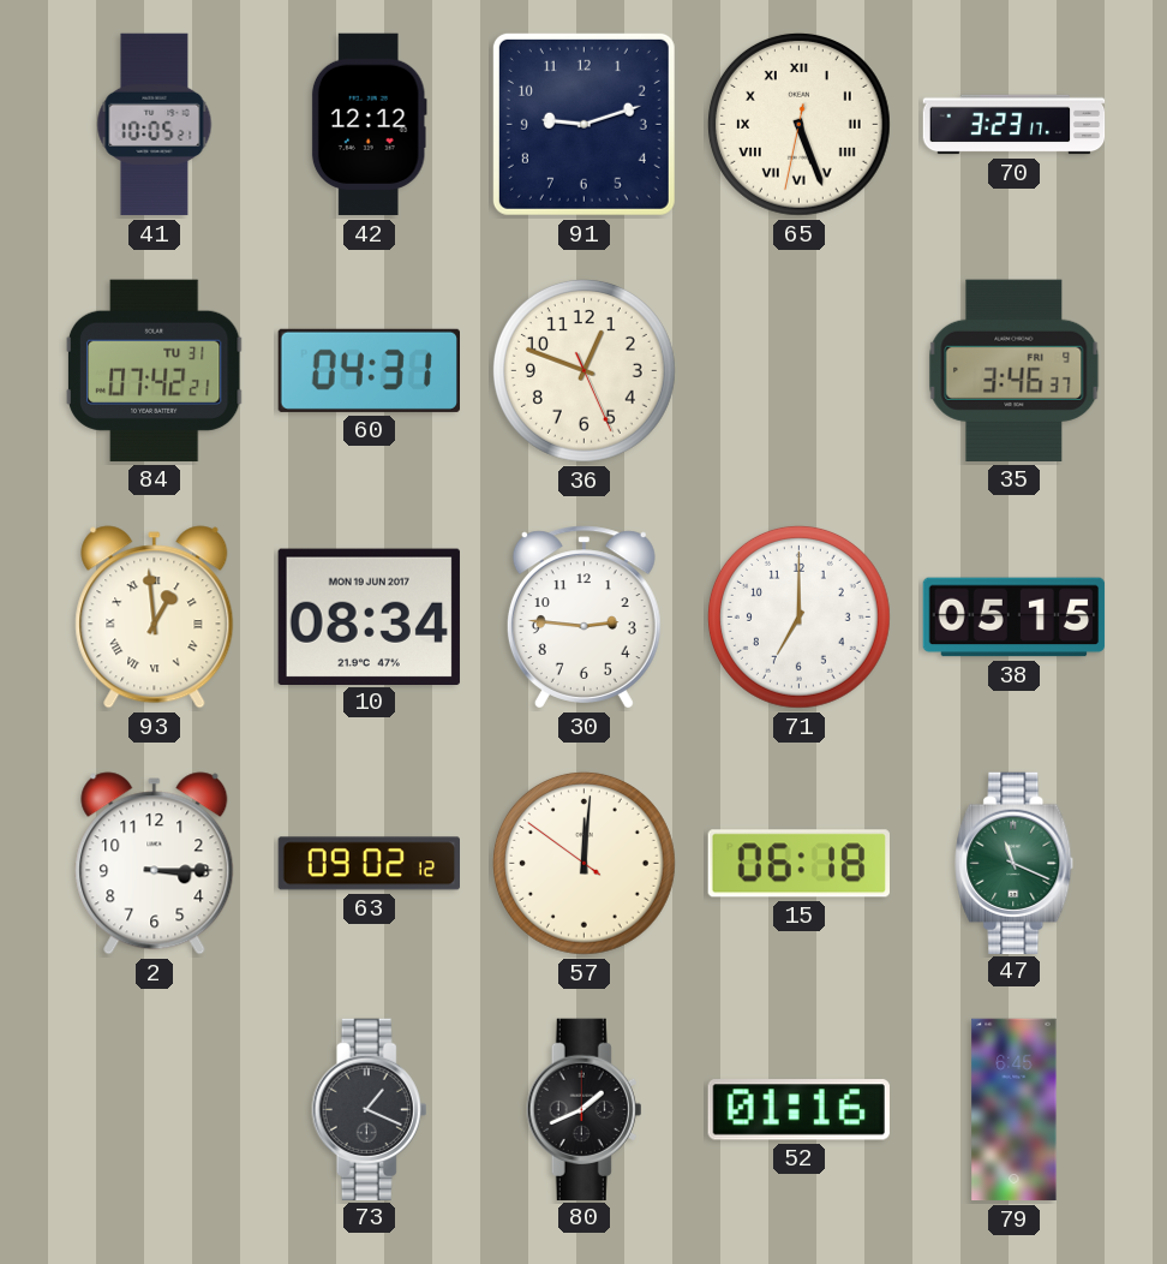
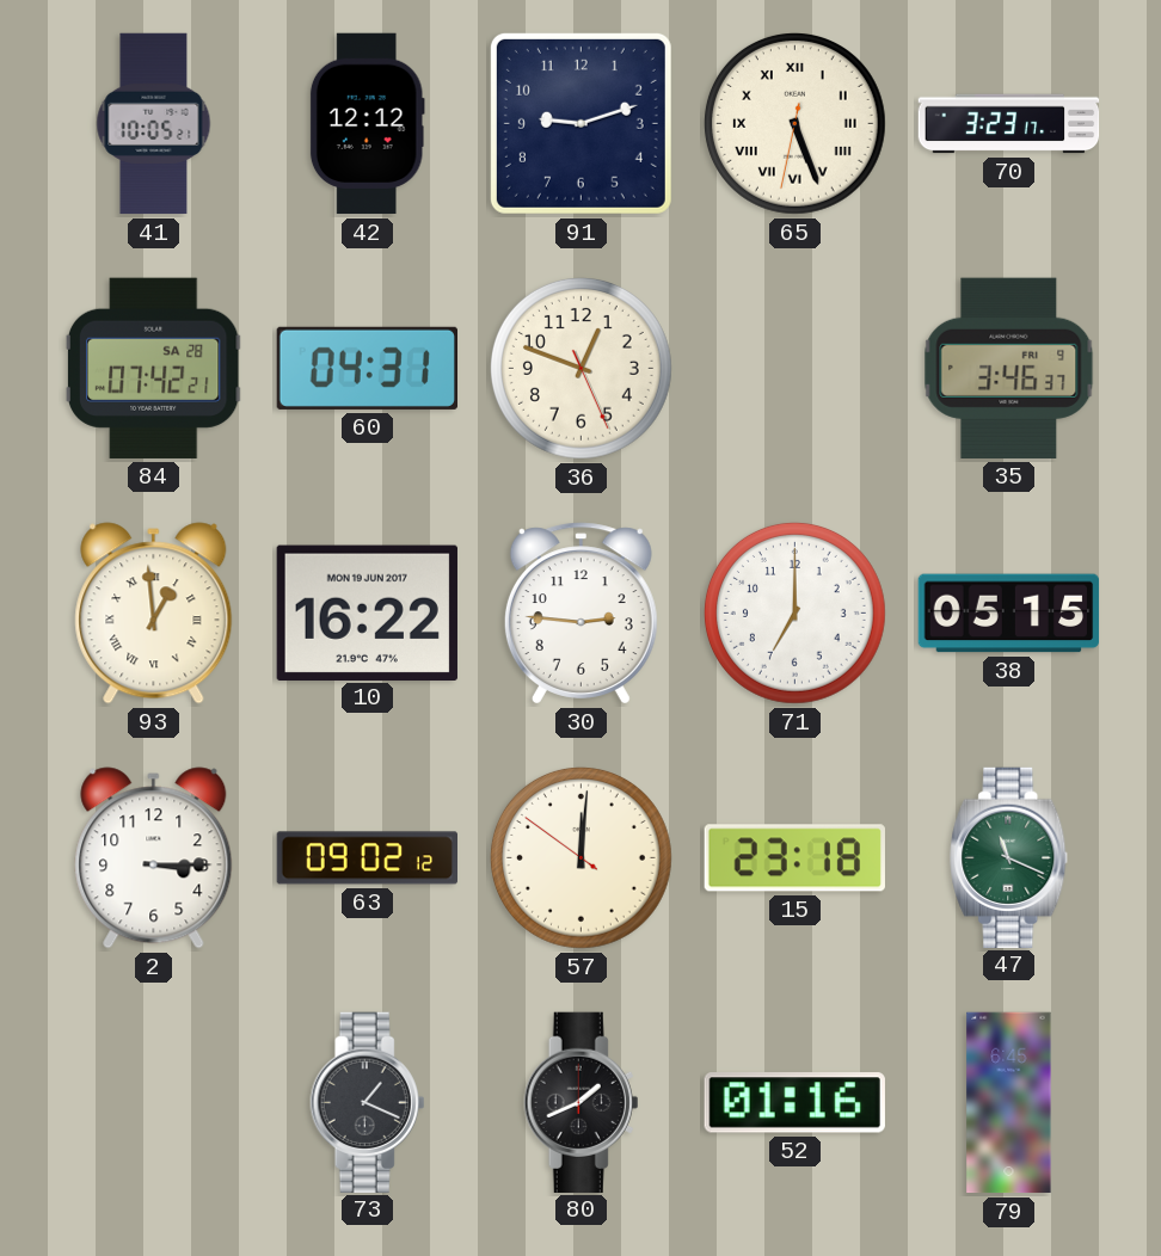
84 date: TU 31 -> SA 28 (153, 368)
10: 08:34 -> 16:22 (367, 612)
15: 06:18 -> 23:18 (794, 858)
